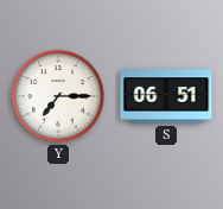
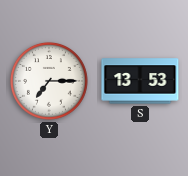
S: 06:51 -> 13:53 (140, 81)
